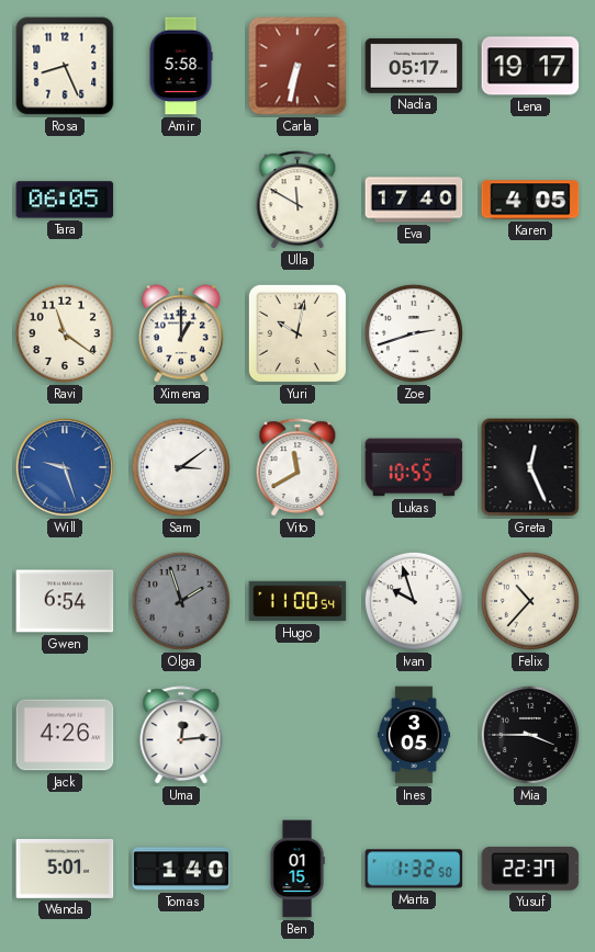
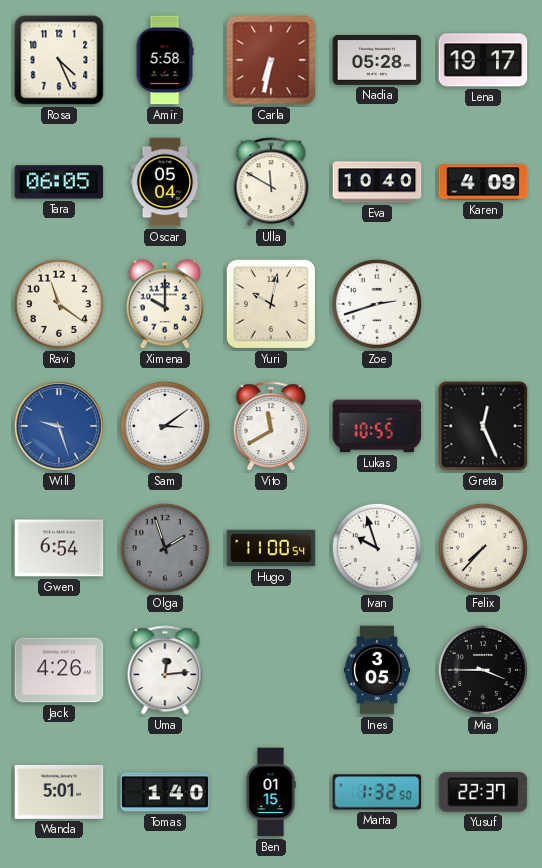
Rosa: 8:26 -> 4:26 (59, 60)
Nadia: 05:17 -> 05:28 (377, 60)
Oscar: none -> 05:04 (165, 182)
Eva: 17:40 -> 10:40 (377, 182)
Karen: 4:05 -> 4:09 (483, 182)
Ximena: 1:00 -> 10:00 (165, 304)
Felix: 10:37 -> 7:37 (483, 548)
